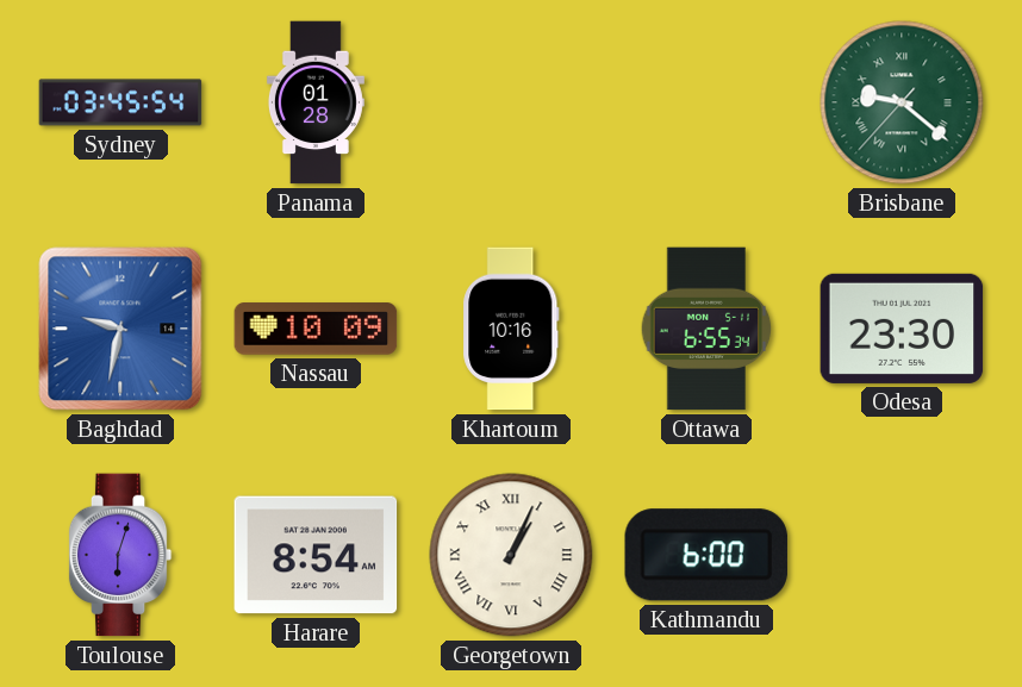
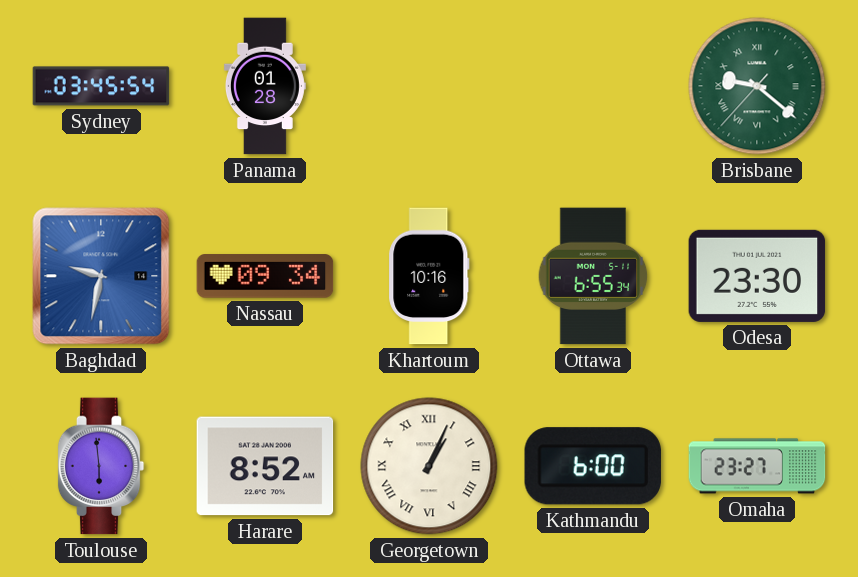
Nassau: 10:09 -> 09:34 (265, 276)
Toulouse: 6:03 -> 5:59 (101, 466)
Harare: 8:54 -> 8:52 (265, 466)
Omaha: none -> 23:27 (757, 466)
